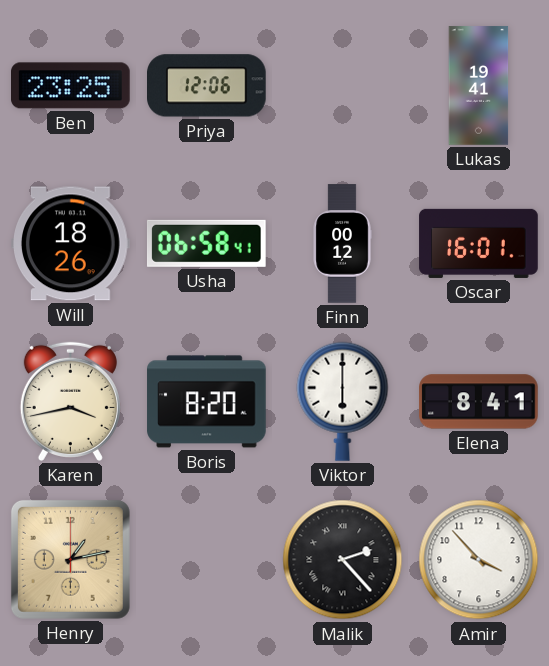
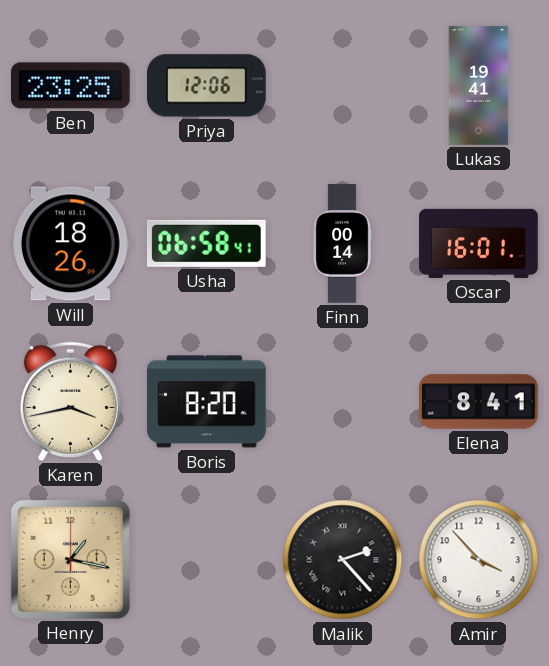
Finn: 00:12 -> 00:14 (342, 244)
Viktor: 6:00 -> none (343, 401)
Henry: 1:13 -> 1:17 (70, 559)
